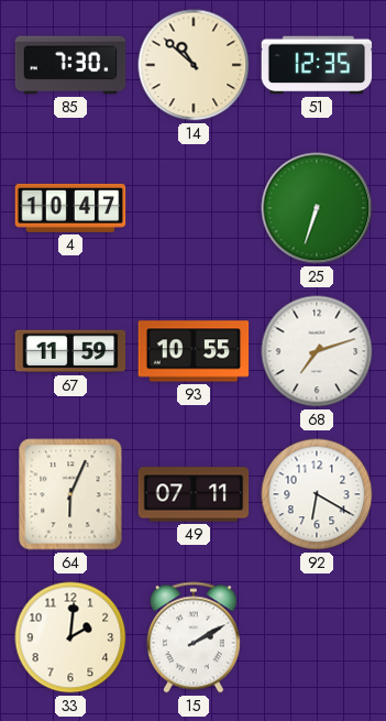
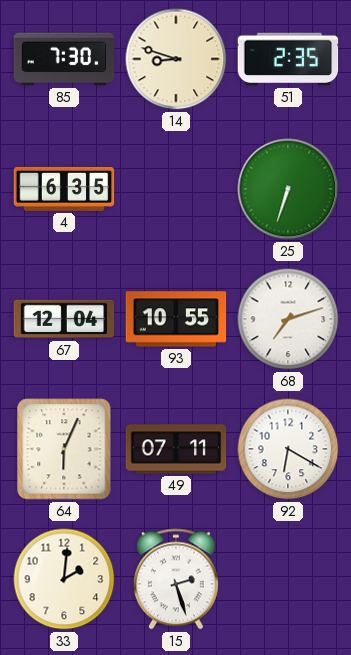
14: 10:52 -> 8:48 (176, 59)
51: 12:35 -> 2:35 (288, 59)
4: 10:47 -> 6:35 (64, 189)
67: 11:59 -> 12:04 (64, 319)
15: 2:10 -> 2:27 (176, 579)
